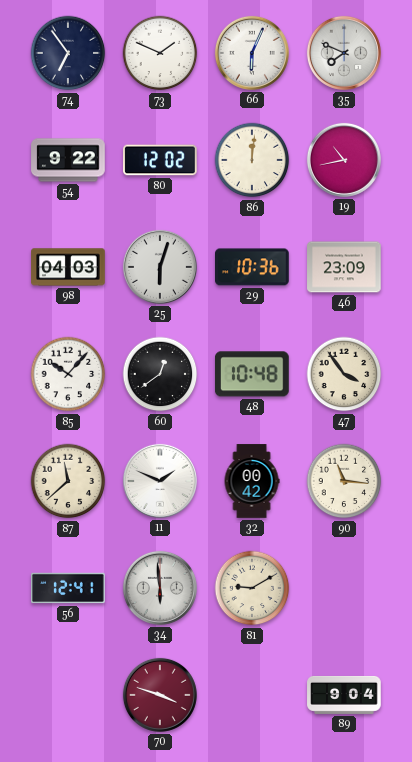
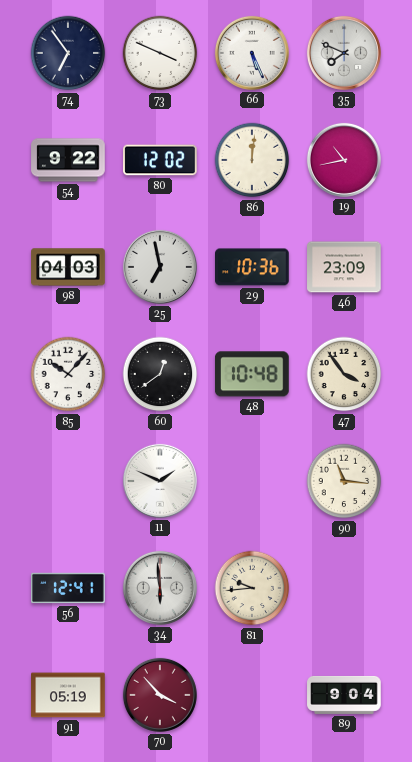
73: 1:49 -> 3:49 (160, 53)
66: 6:04 -> 5:26 (252, 53)
25: 6:03 -> 6:58 (160, 267)
87: 11:38 -> none (68, 481)
32: 00:42 -> none (252, 481)
81: 9:10 -> 9:44 (252, 588)
91: none -> 05:19 (68, 695)
70: 3:48 -> 3:53 (160, 695)
